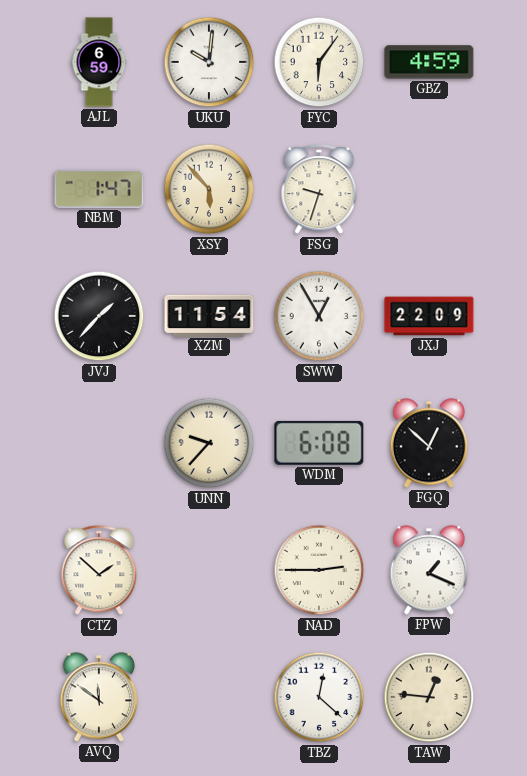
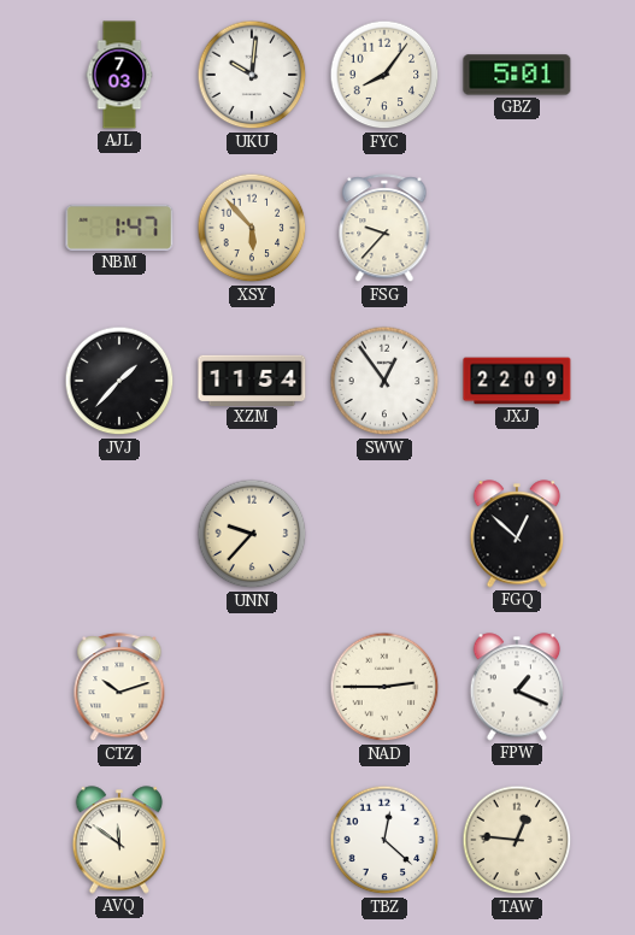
AJL: 6:59 -> 7:03 (119, 75)
FYC: 6:06 -> 8:06 (384, 75)
GBZ: 4:59 -> 5:01 (517, 75)
FSG: 9:33 -> 9:37 (384, 229)
SWW: 12:55 -> 12:54 (384, 381)
WDM: 6:08 -> none (319, 443)
CTZ: 1:52 -> 10:12 (119, 688)
